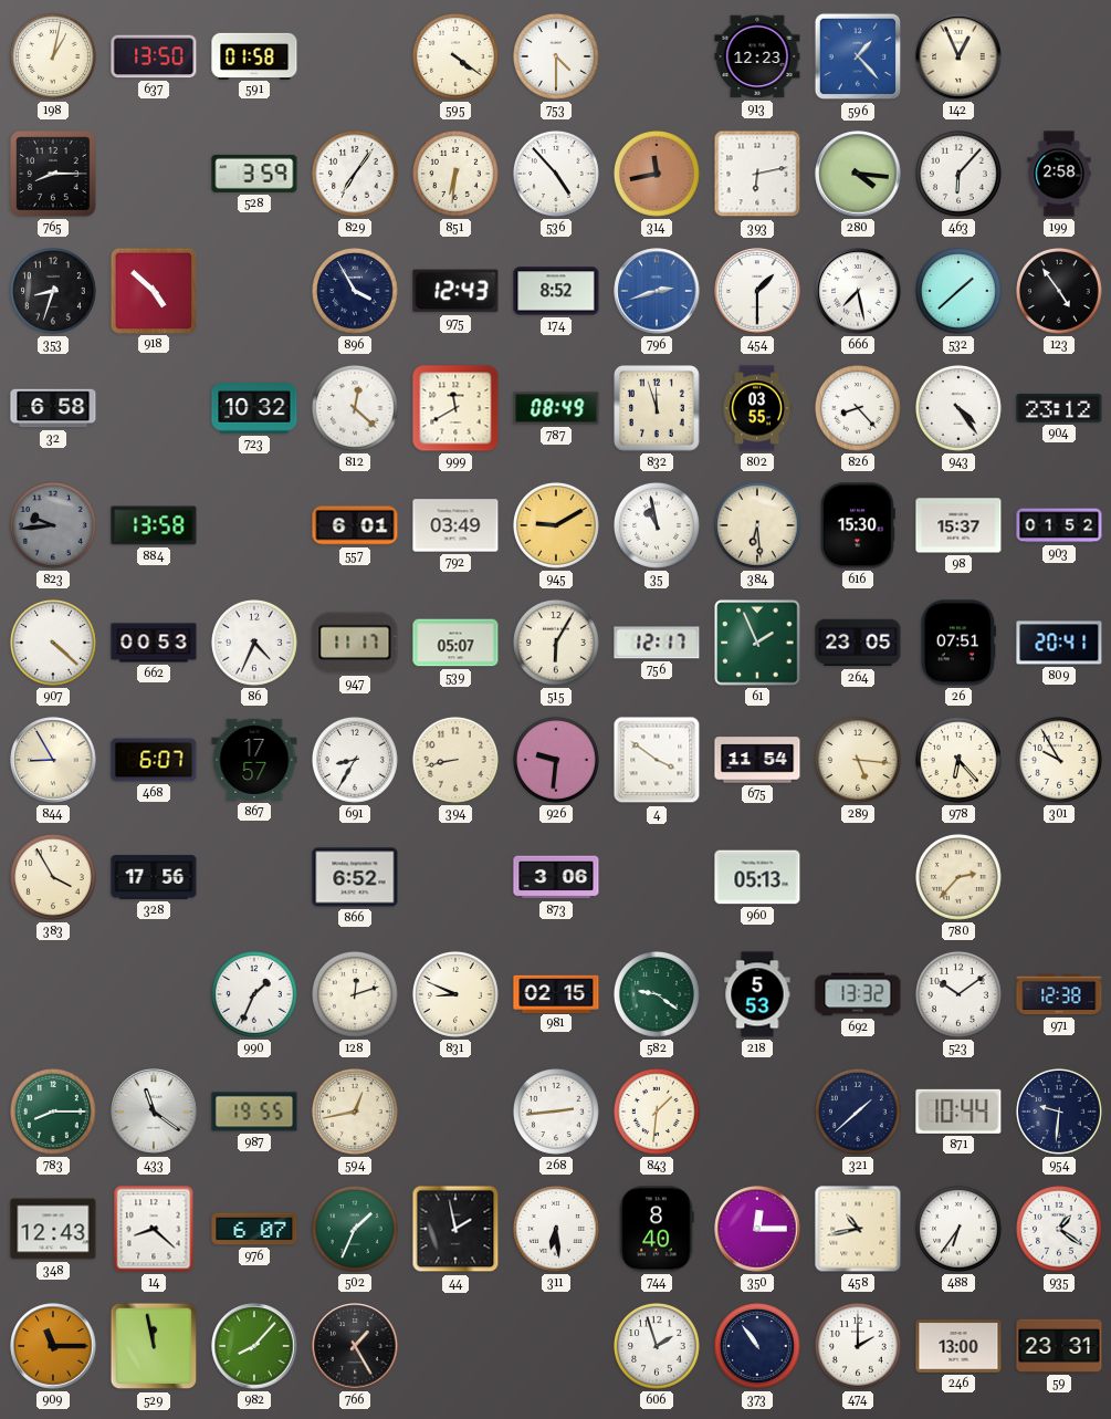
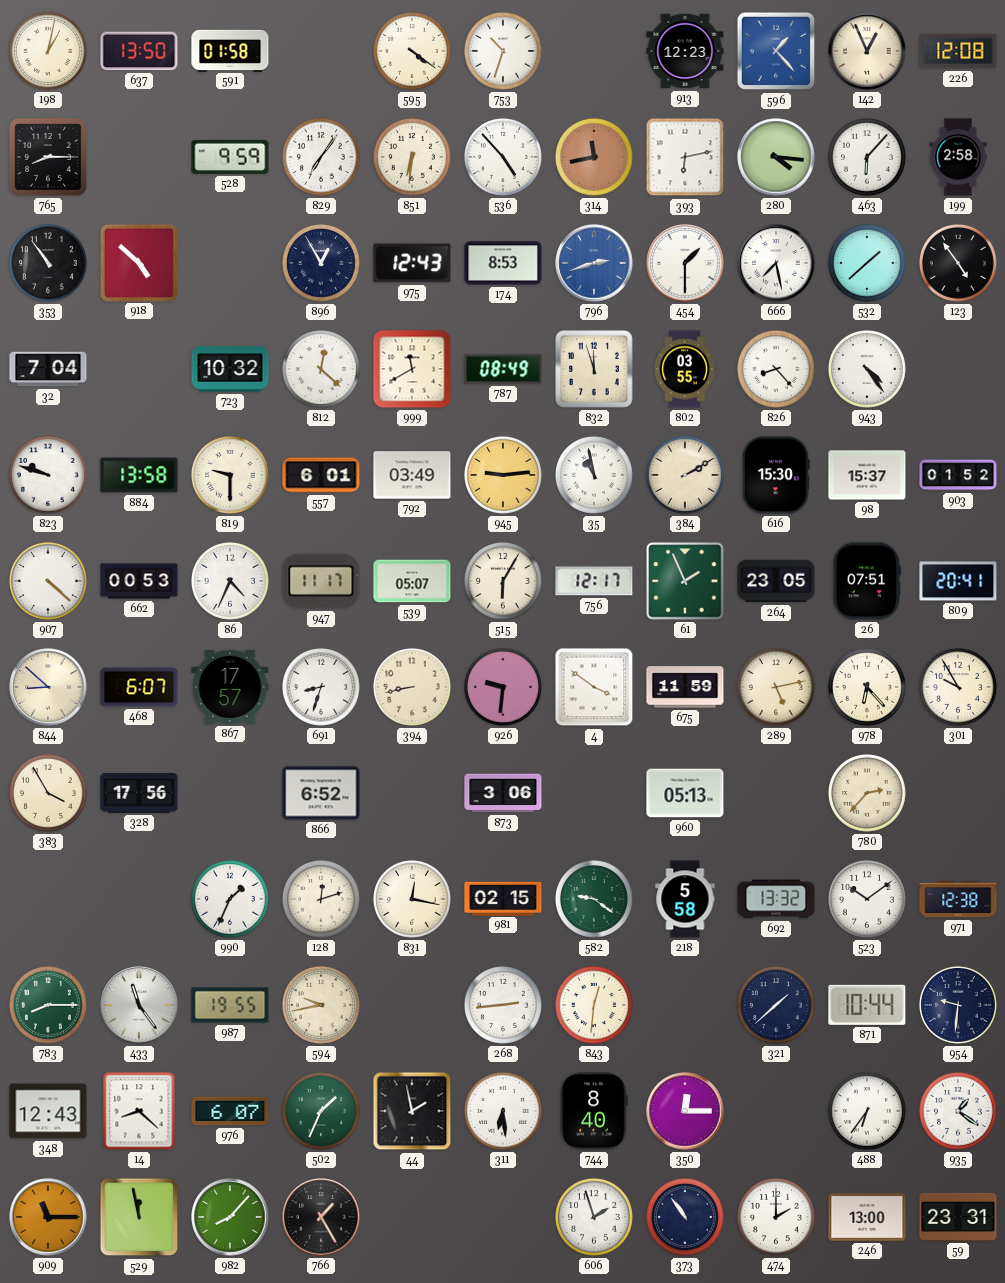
753: 4:30 -> 10:33 (503, 51)
226: none -> 12:08 (958, 51)
528: 3:59 -> 9:59 (230, 157)
353: 8:33 -> 10:54 (48, 263)
896: 3:55 -> 12:55 (321, 263)
174: 8:52 -> 8:53 (503, 263)
32: 6:58 -> 7:04 (48, 369)
904: 23:12 -> none (1059, 408)
823: 9:44 -> 9:48 (48, 475)
823 dial: grey -> white (48, 475)
819: none -> 9:30 (230, 475)
945: 9:10 -> 9:14 (503, 475)
384: 6:29 -> 2:10 (685, 475)
844: 8:55 -> 8:52 (48, 687)
691: 8:35 -> 8:33 (321, 687)
675: 11:54 -> 11:59 (685, 687)
289: 5:16 -> 5:13 (776, 687)
831: 8:49 -> 12:17 (412, 899)
218: 5:53 -> 5:58 (685, 899)
433: 11:21 -> 11:24 (139, 1005)
594: 12:43 -> 9:43 (321, 1005)
843: 1:31 -> 12:31 (594, 1005)
458: 10:43 -> none (858, 1229)
